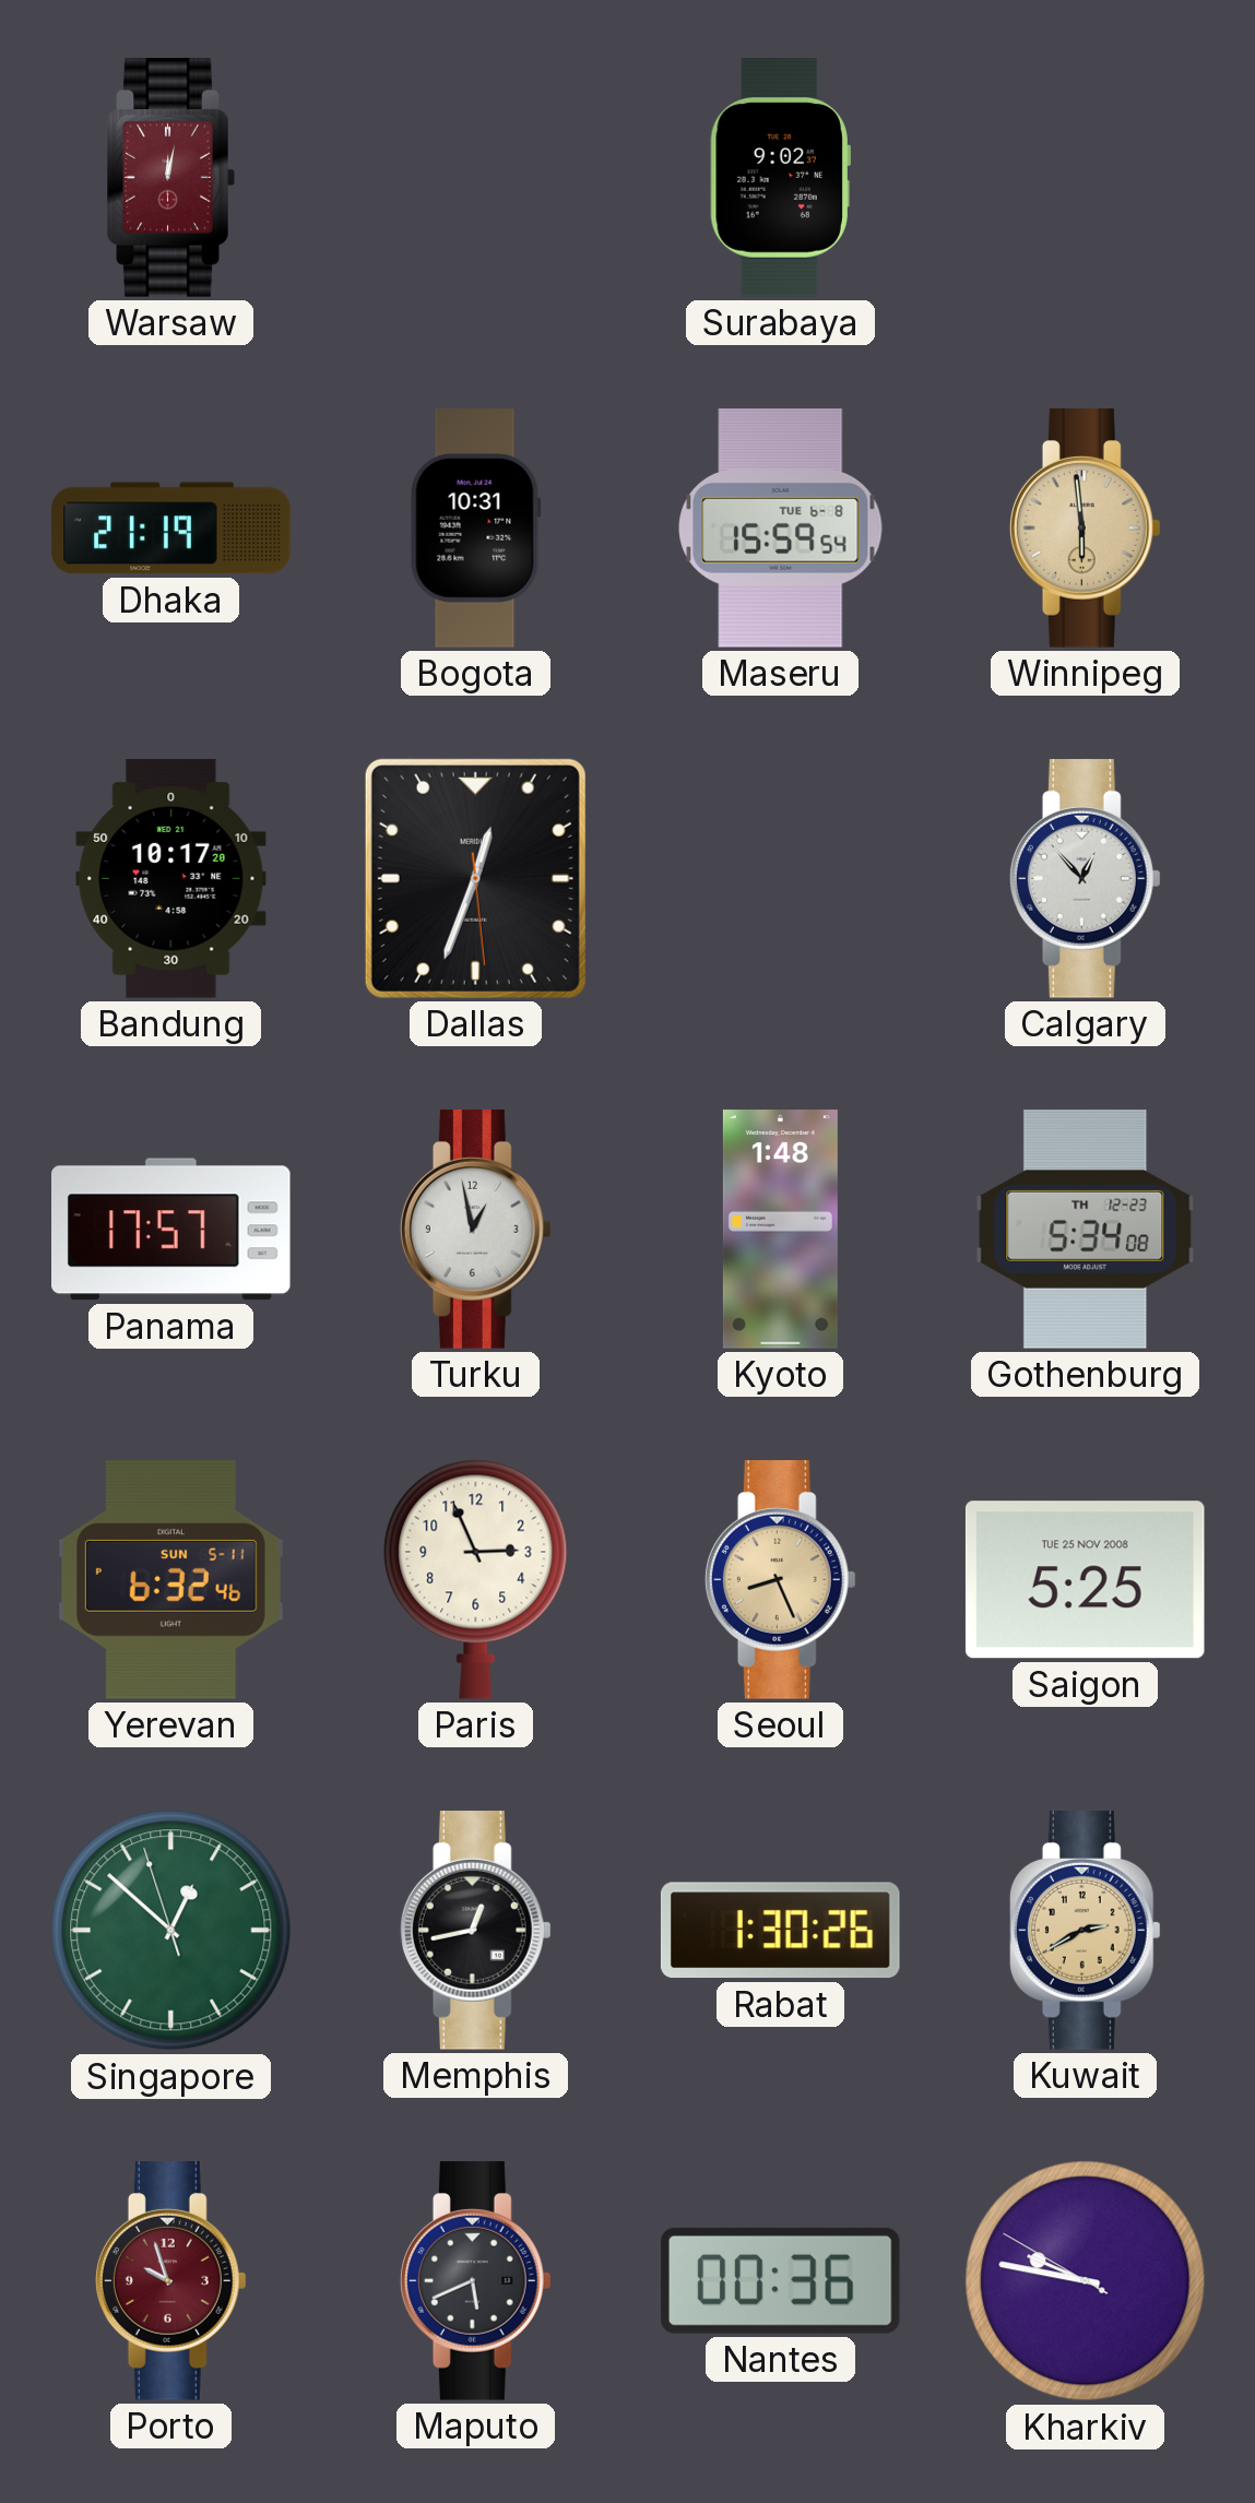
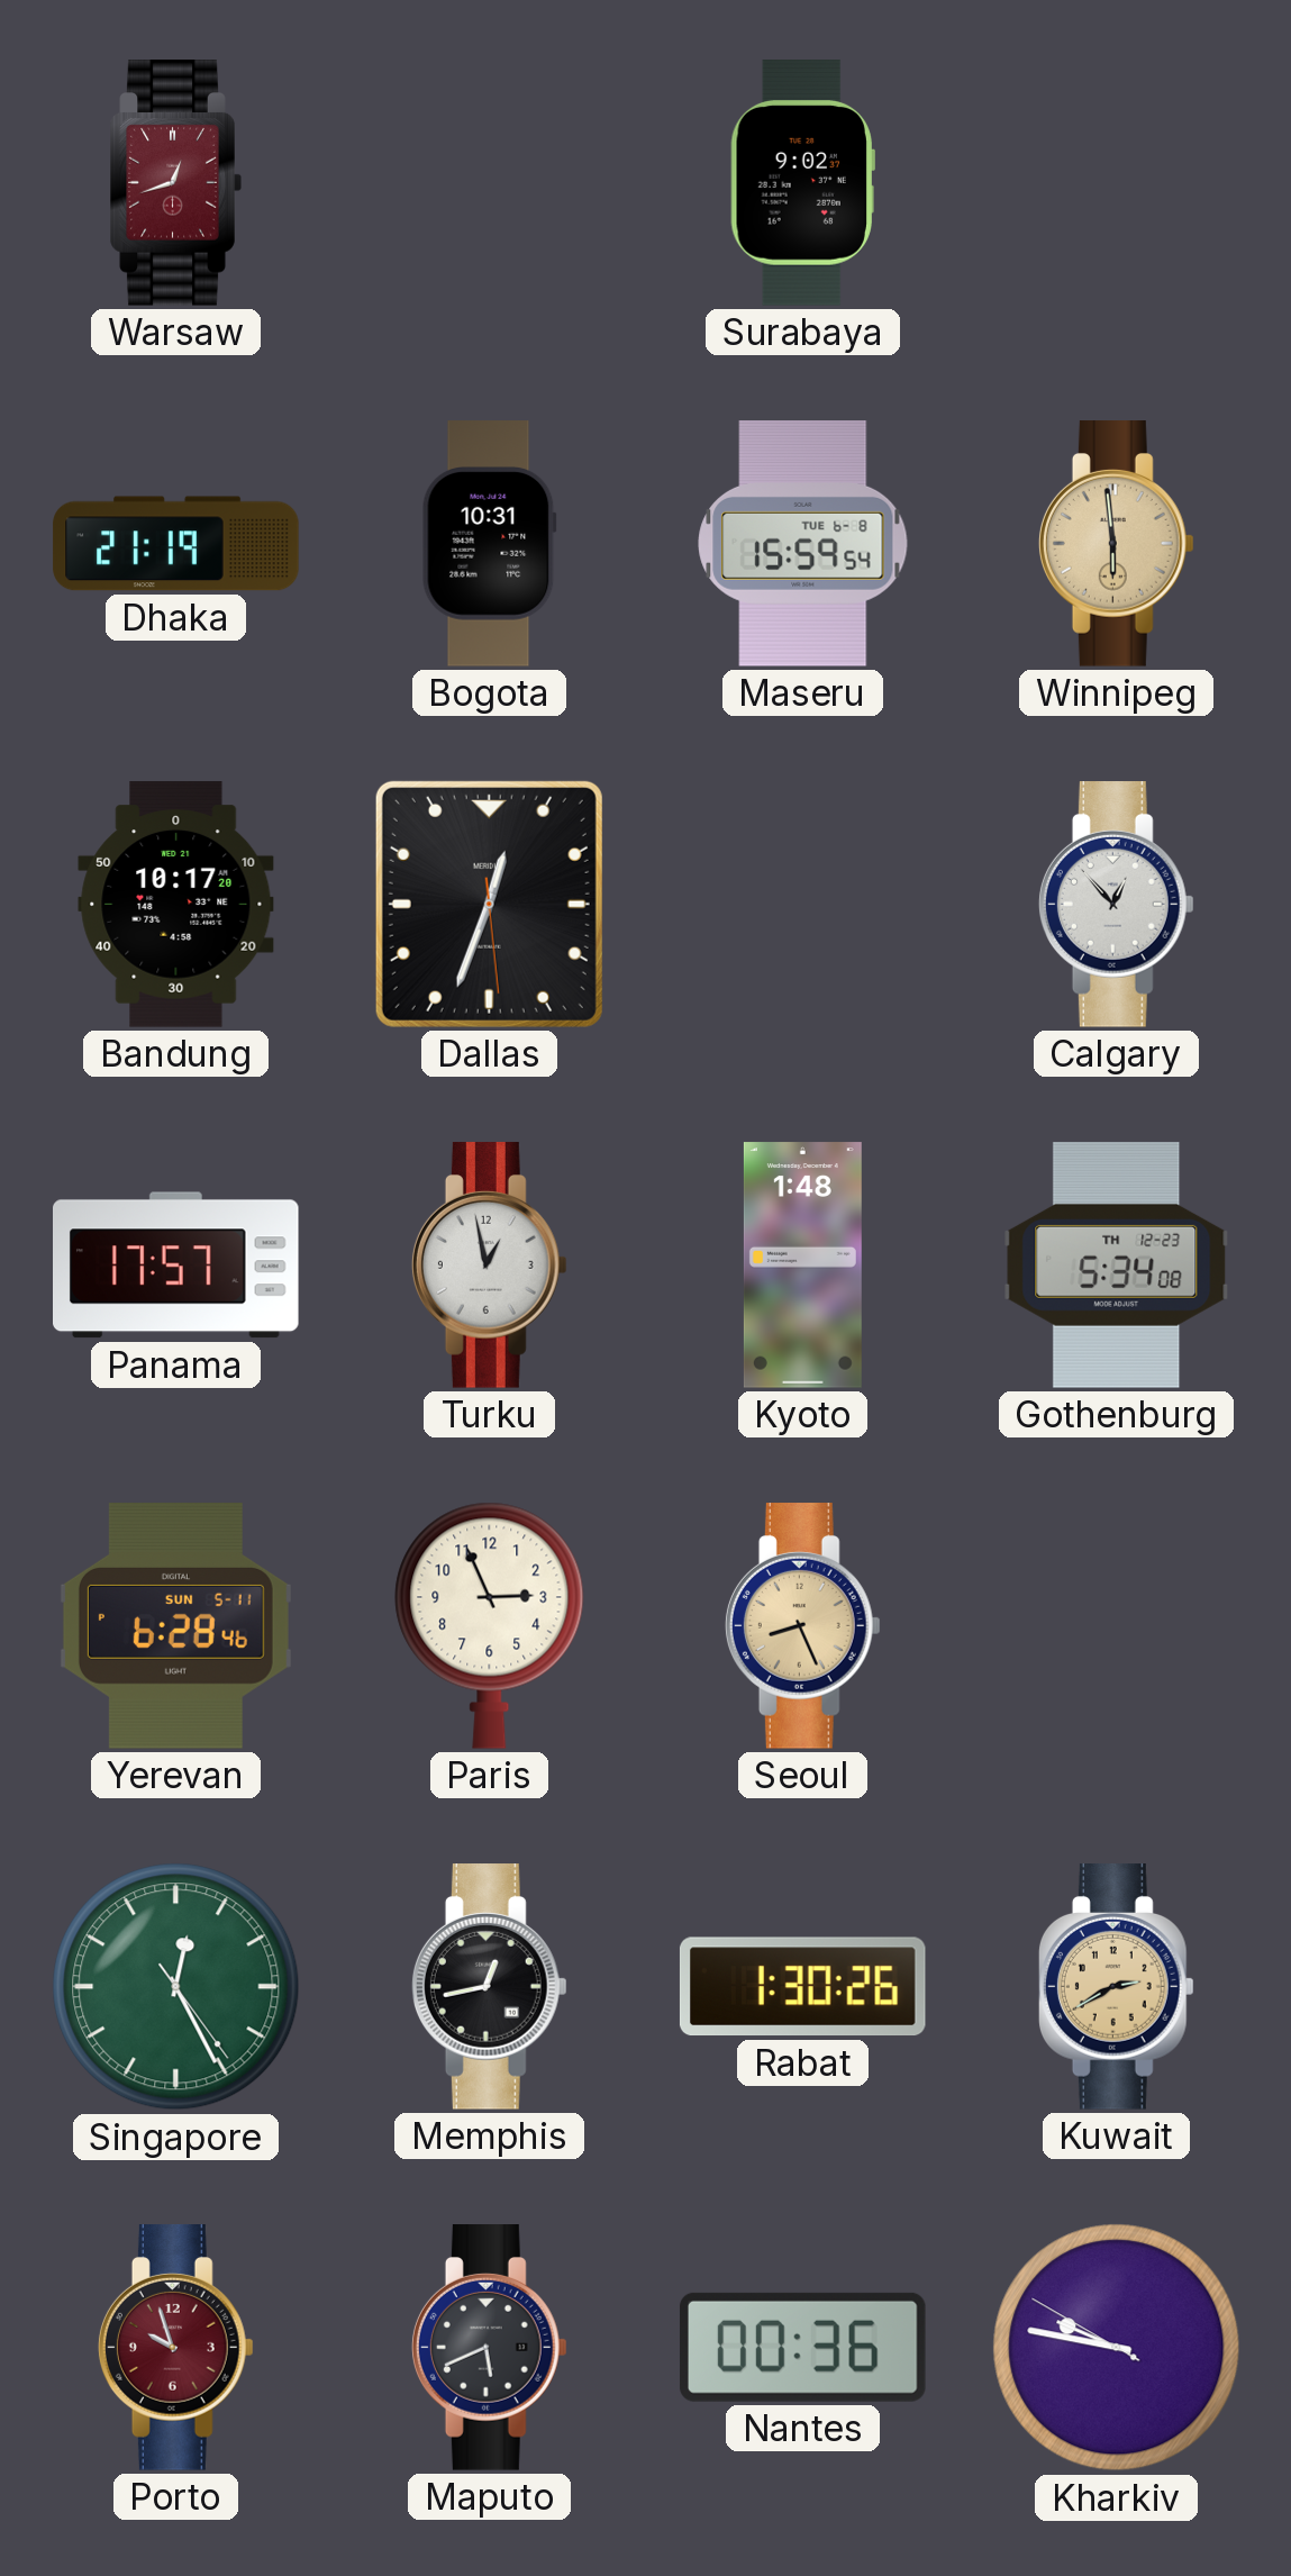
Warsaw: 12:02 -> 12:42 (175, 183)
Yerevan: 6:32 -> 6:28 (175, 1626)
Saigon: 5:25 -> none (1085, 1580)
Singapore: 12:51 -> 12:25 (176, 1987)
